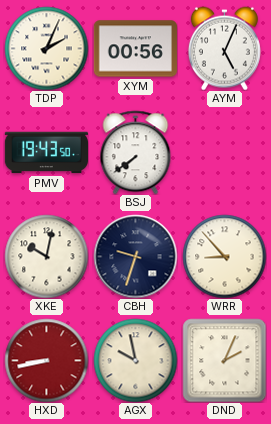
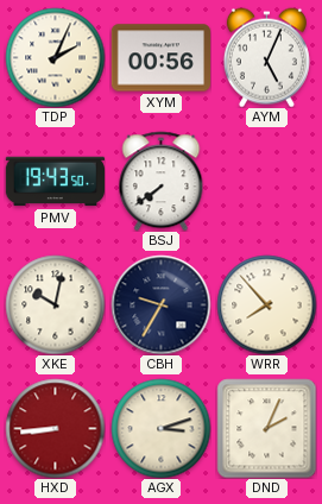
CBH: 9:33 -> 9:35 (160, 304)
WRR: 8:53 -> 7:53 (266, 304)
HXD: 8:43 -> 8:44 (55, 428)
AGX: 9:58 -> 3:12 (160, 428)
